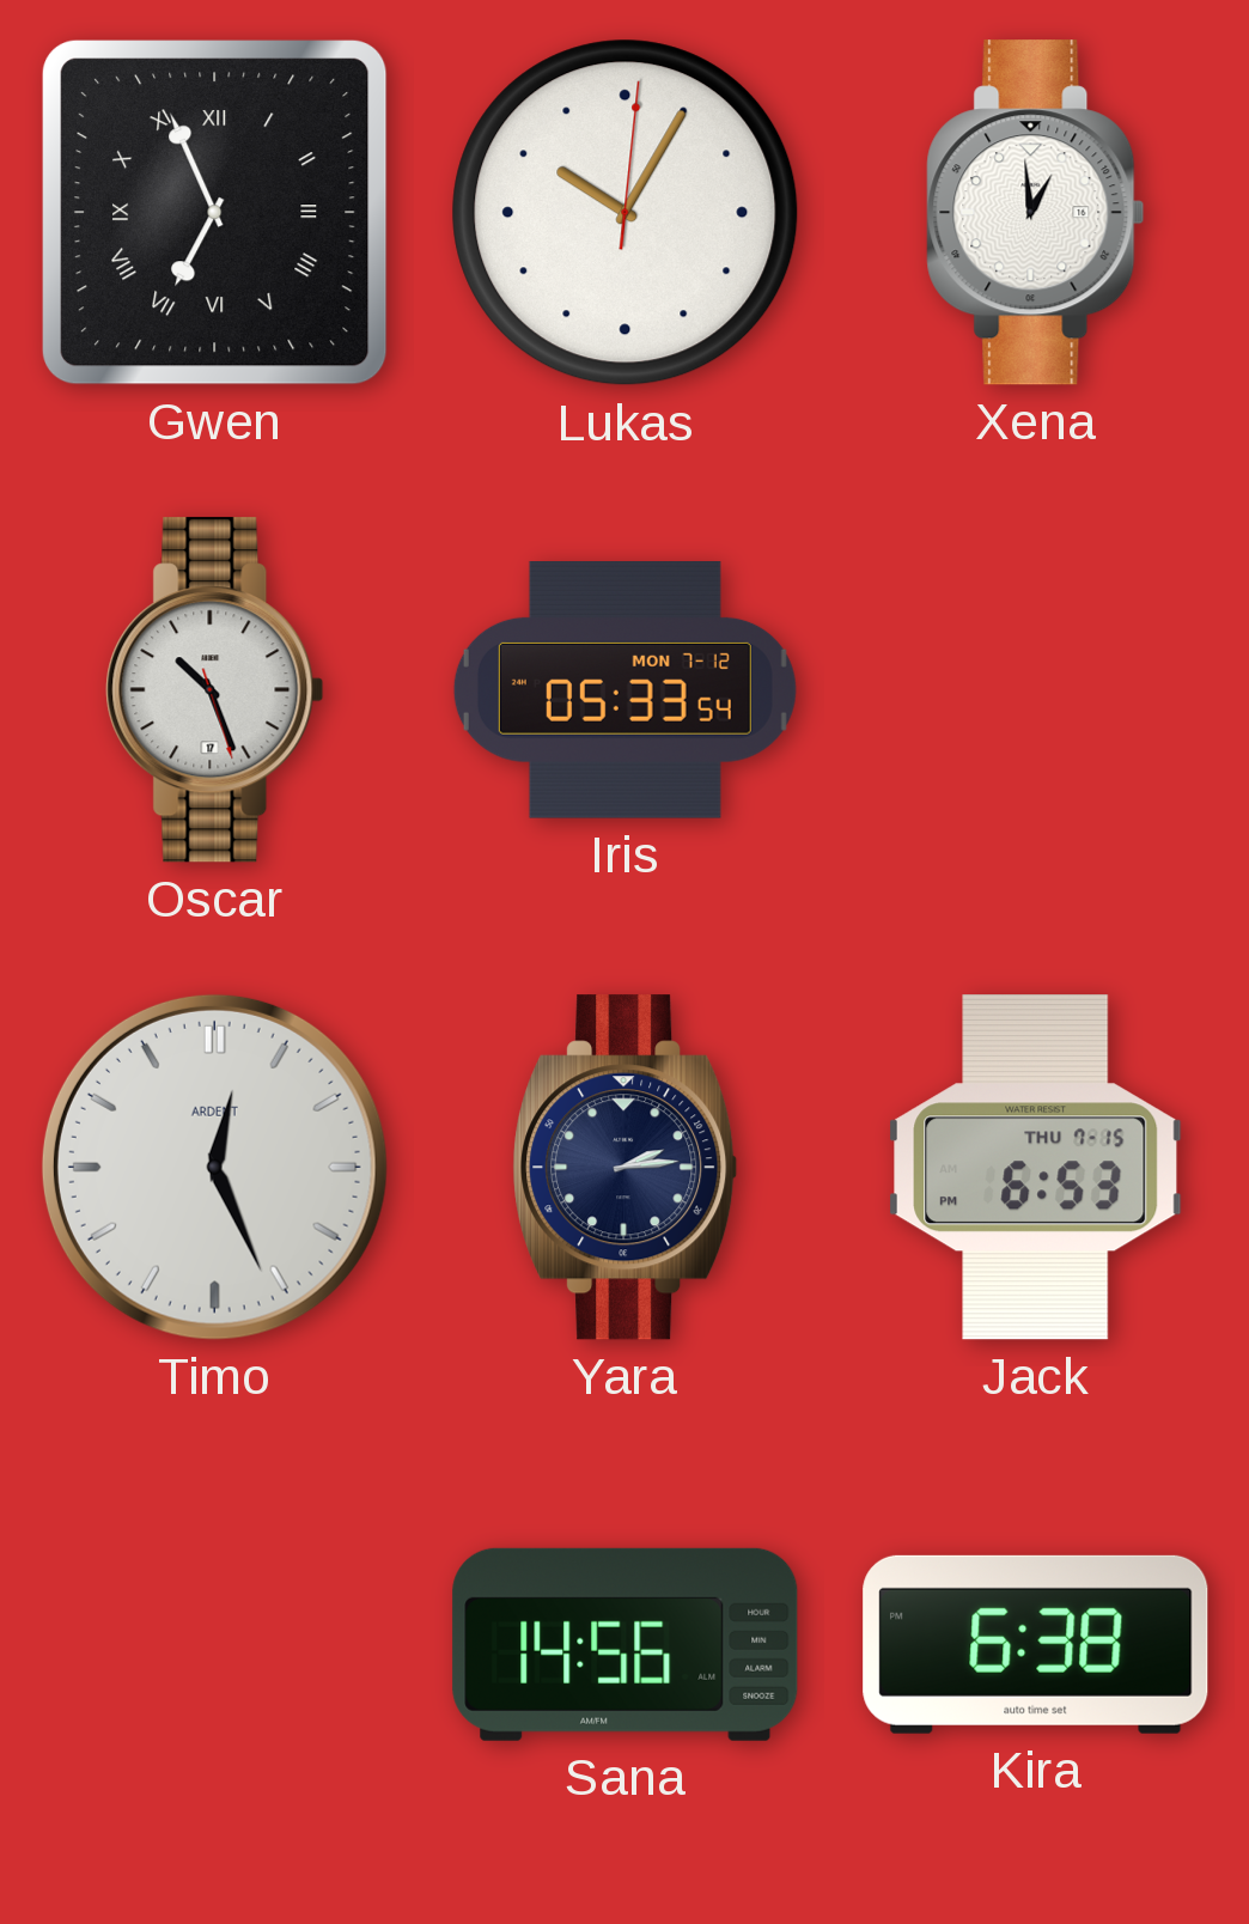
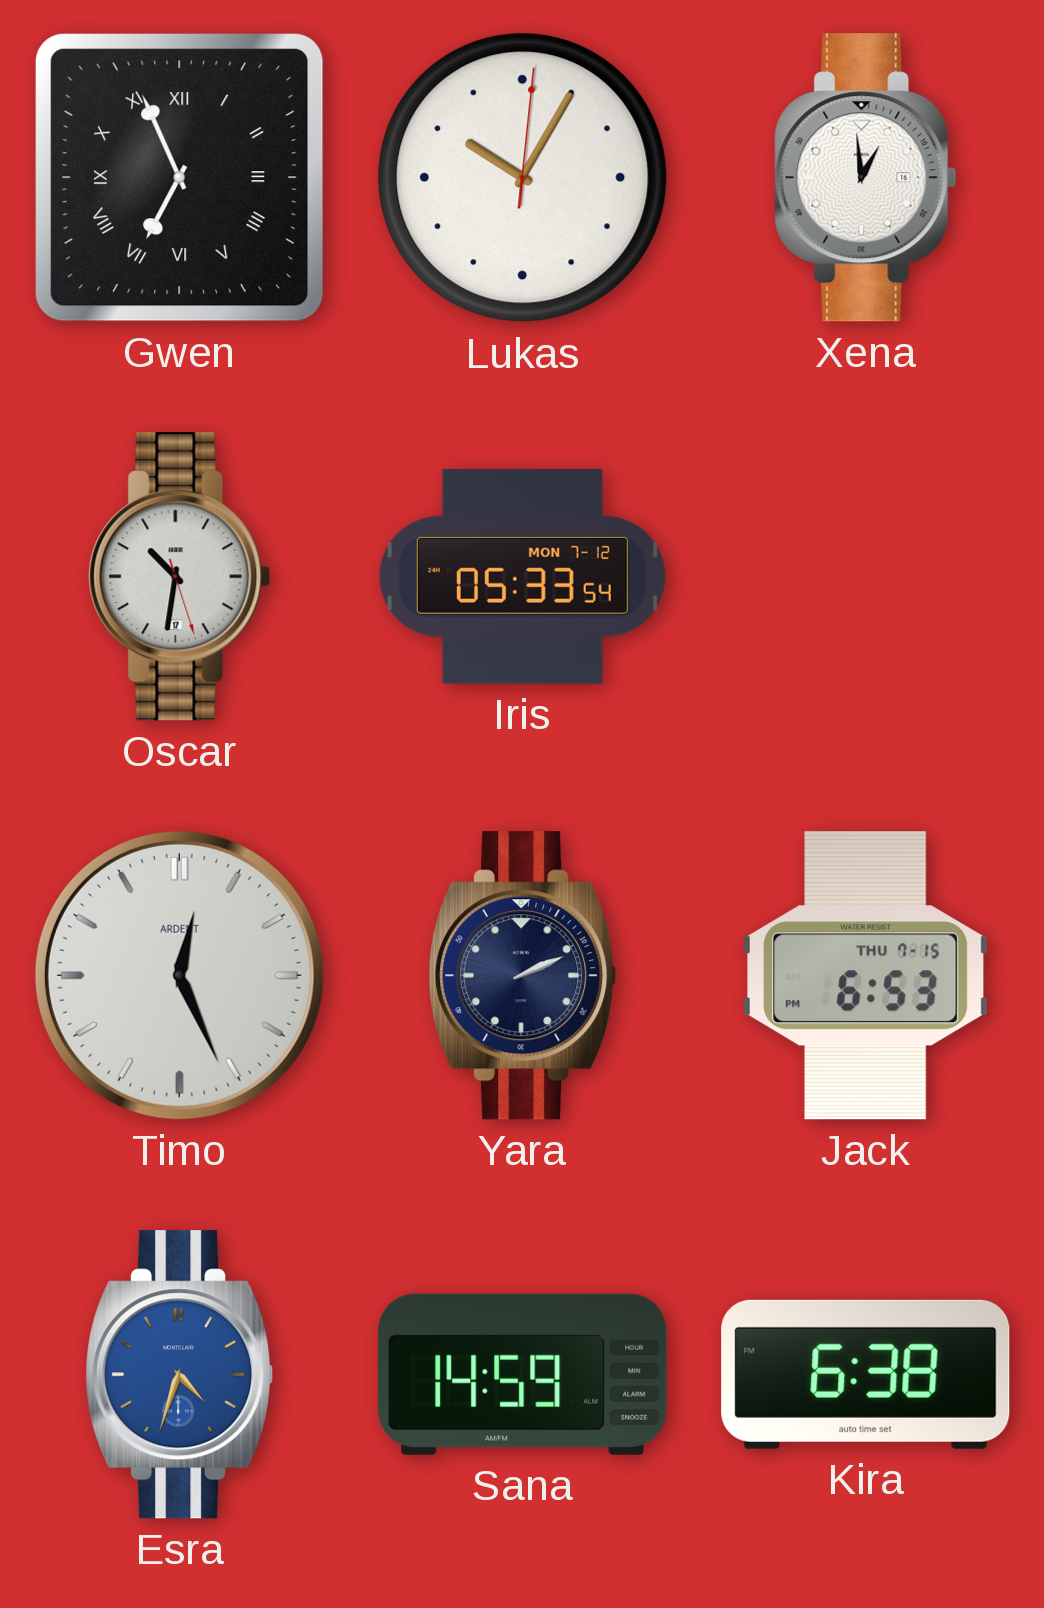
Oscar: 10:26 -> 10:31 (180, 577)
Yara: 2:14 -> 2:11 (523, 976)
Esra: none -> 4:33 (180, 1375)
Sana: 14:56 -> 14:59 (523, 1374)
